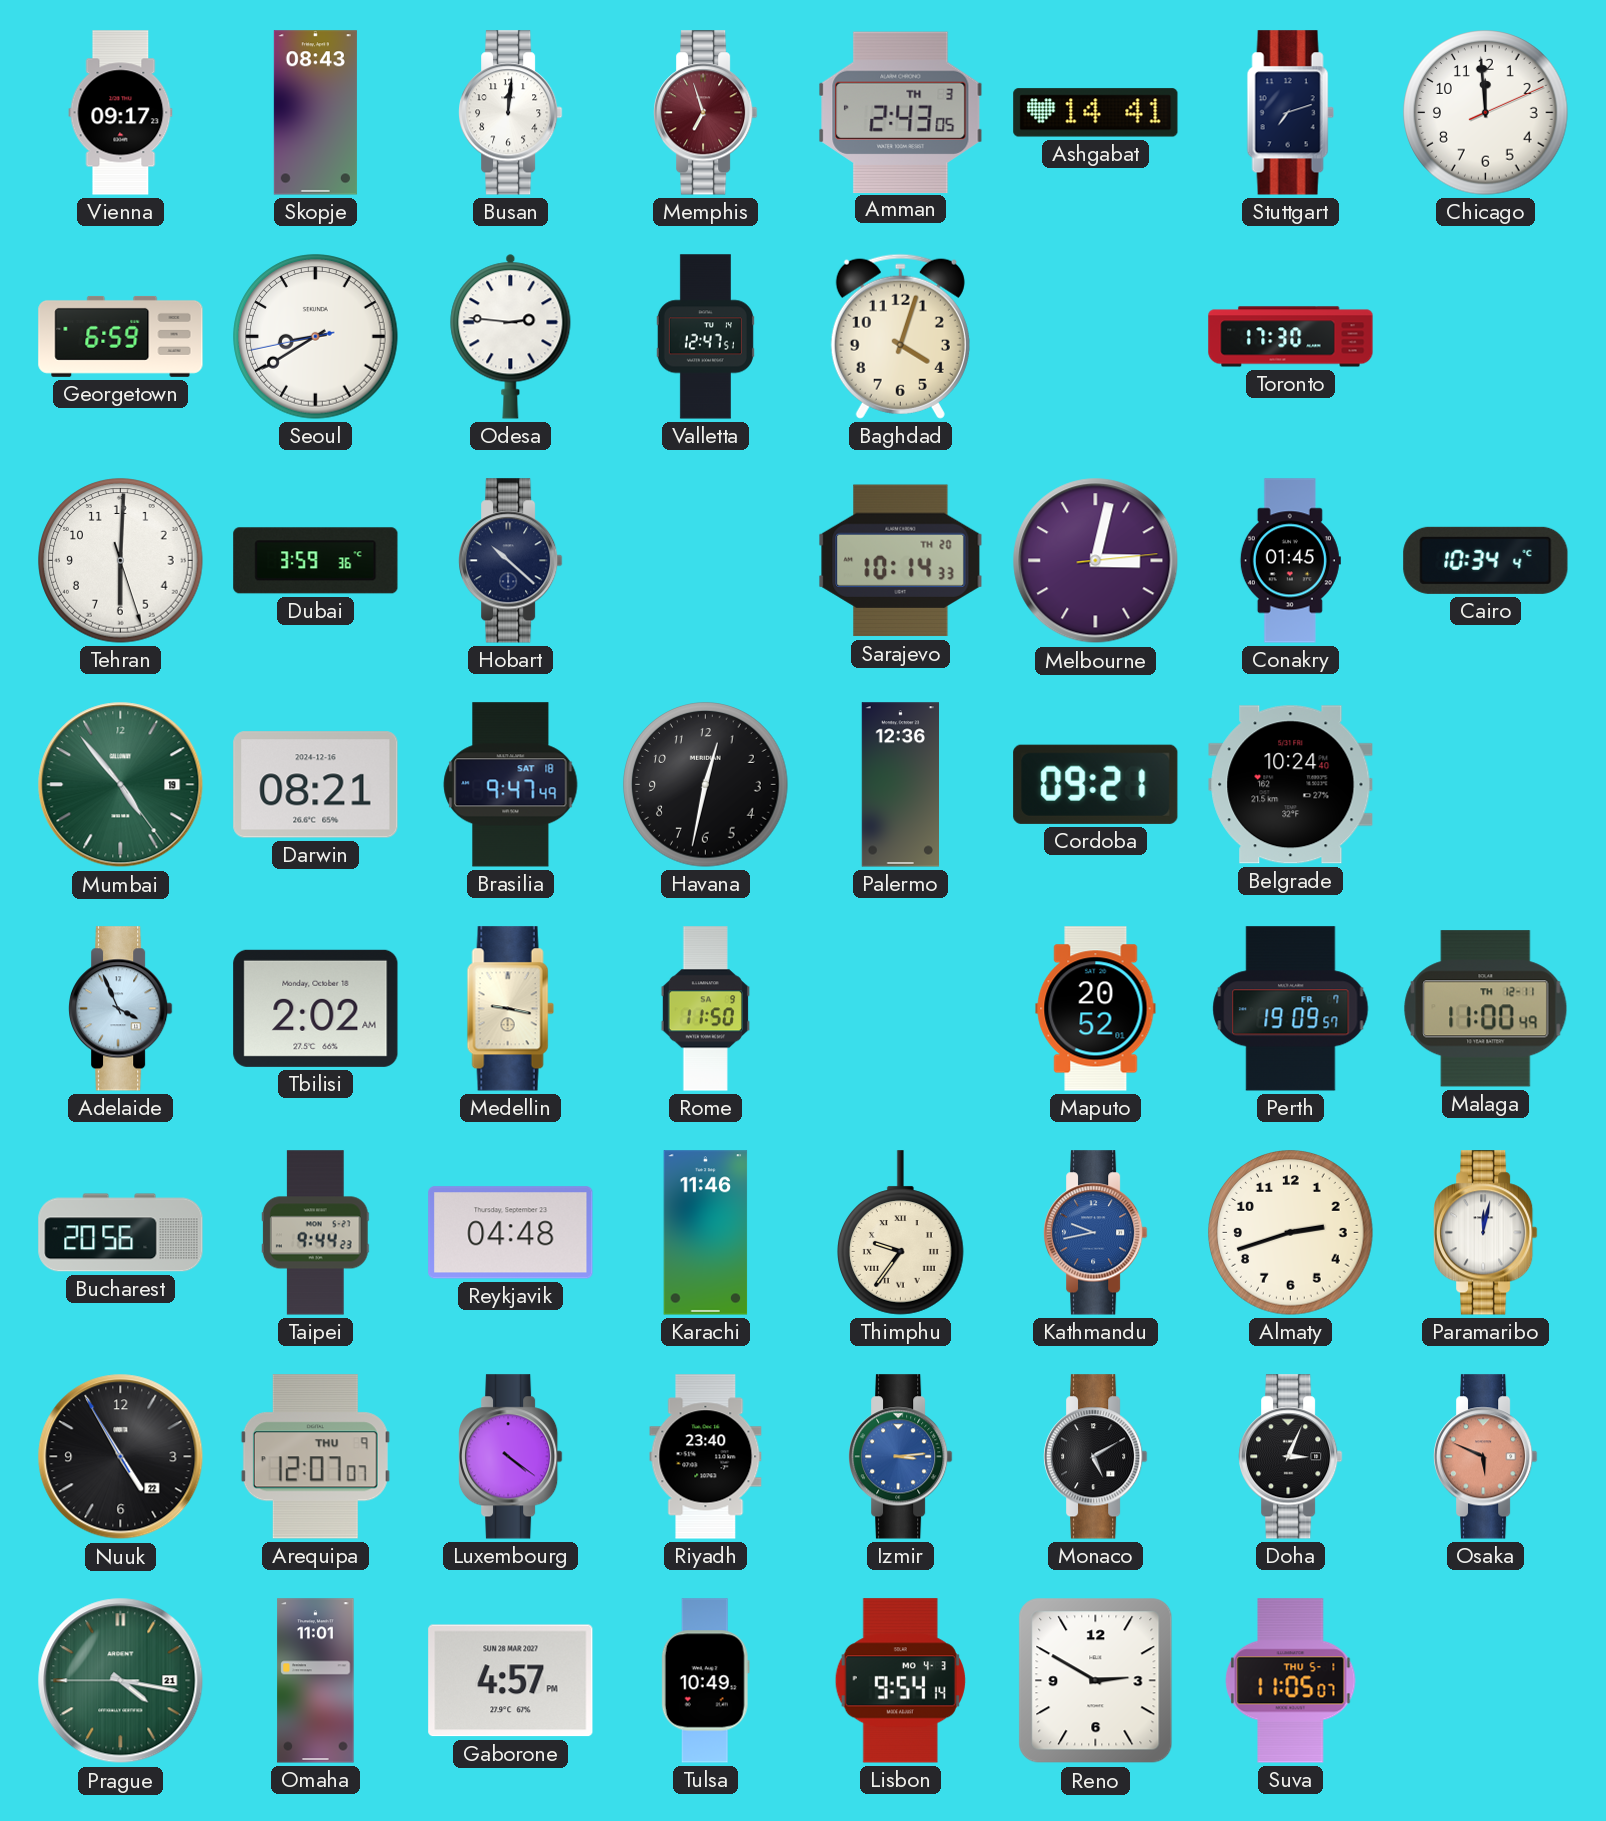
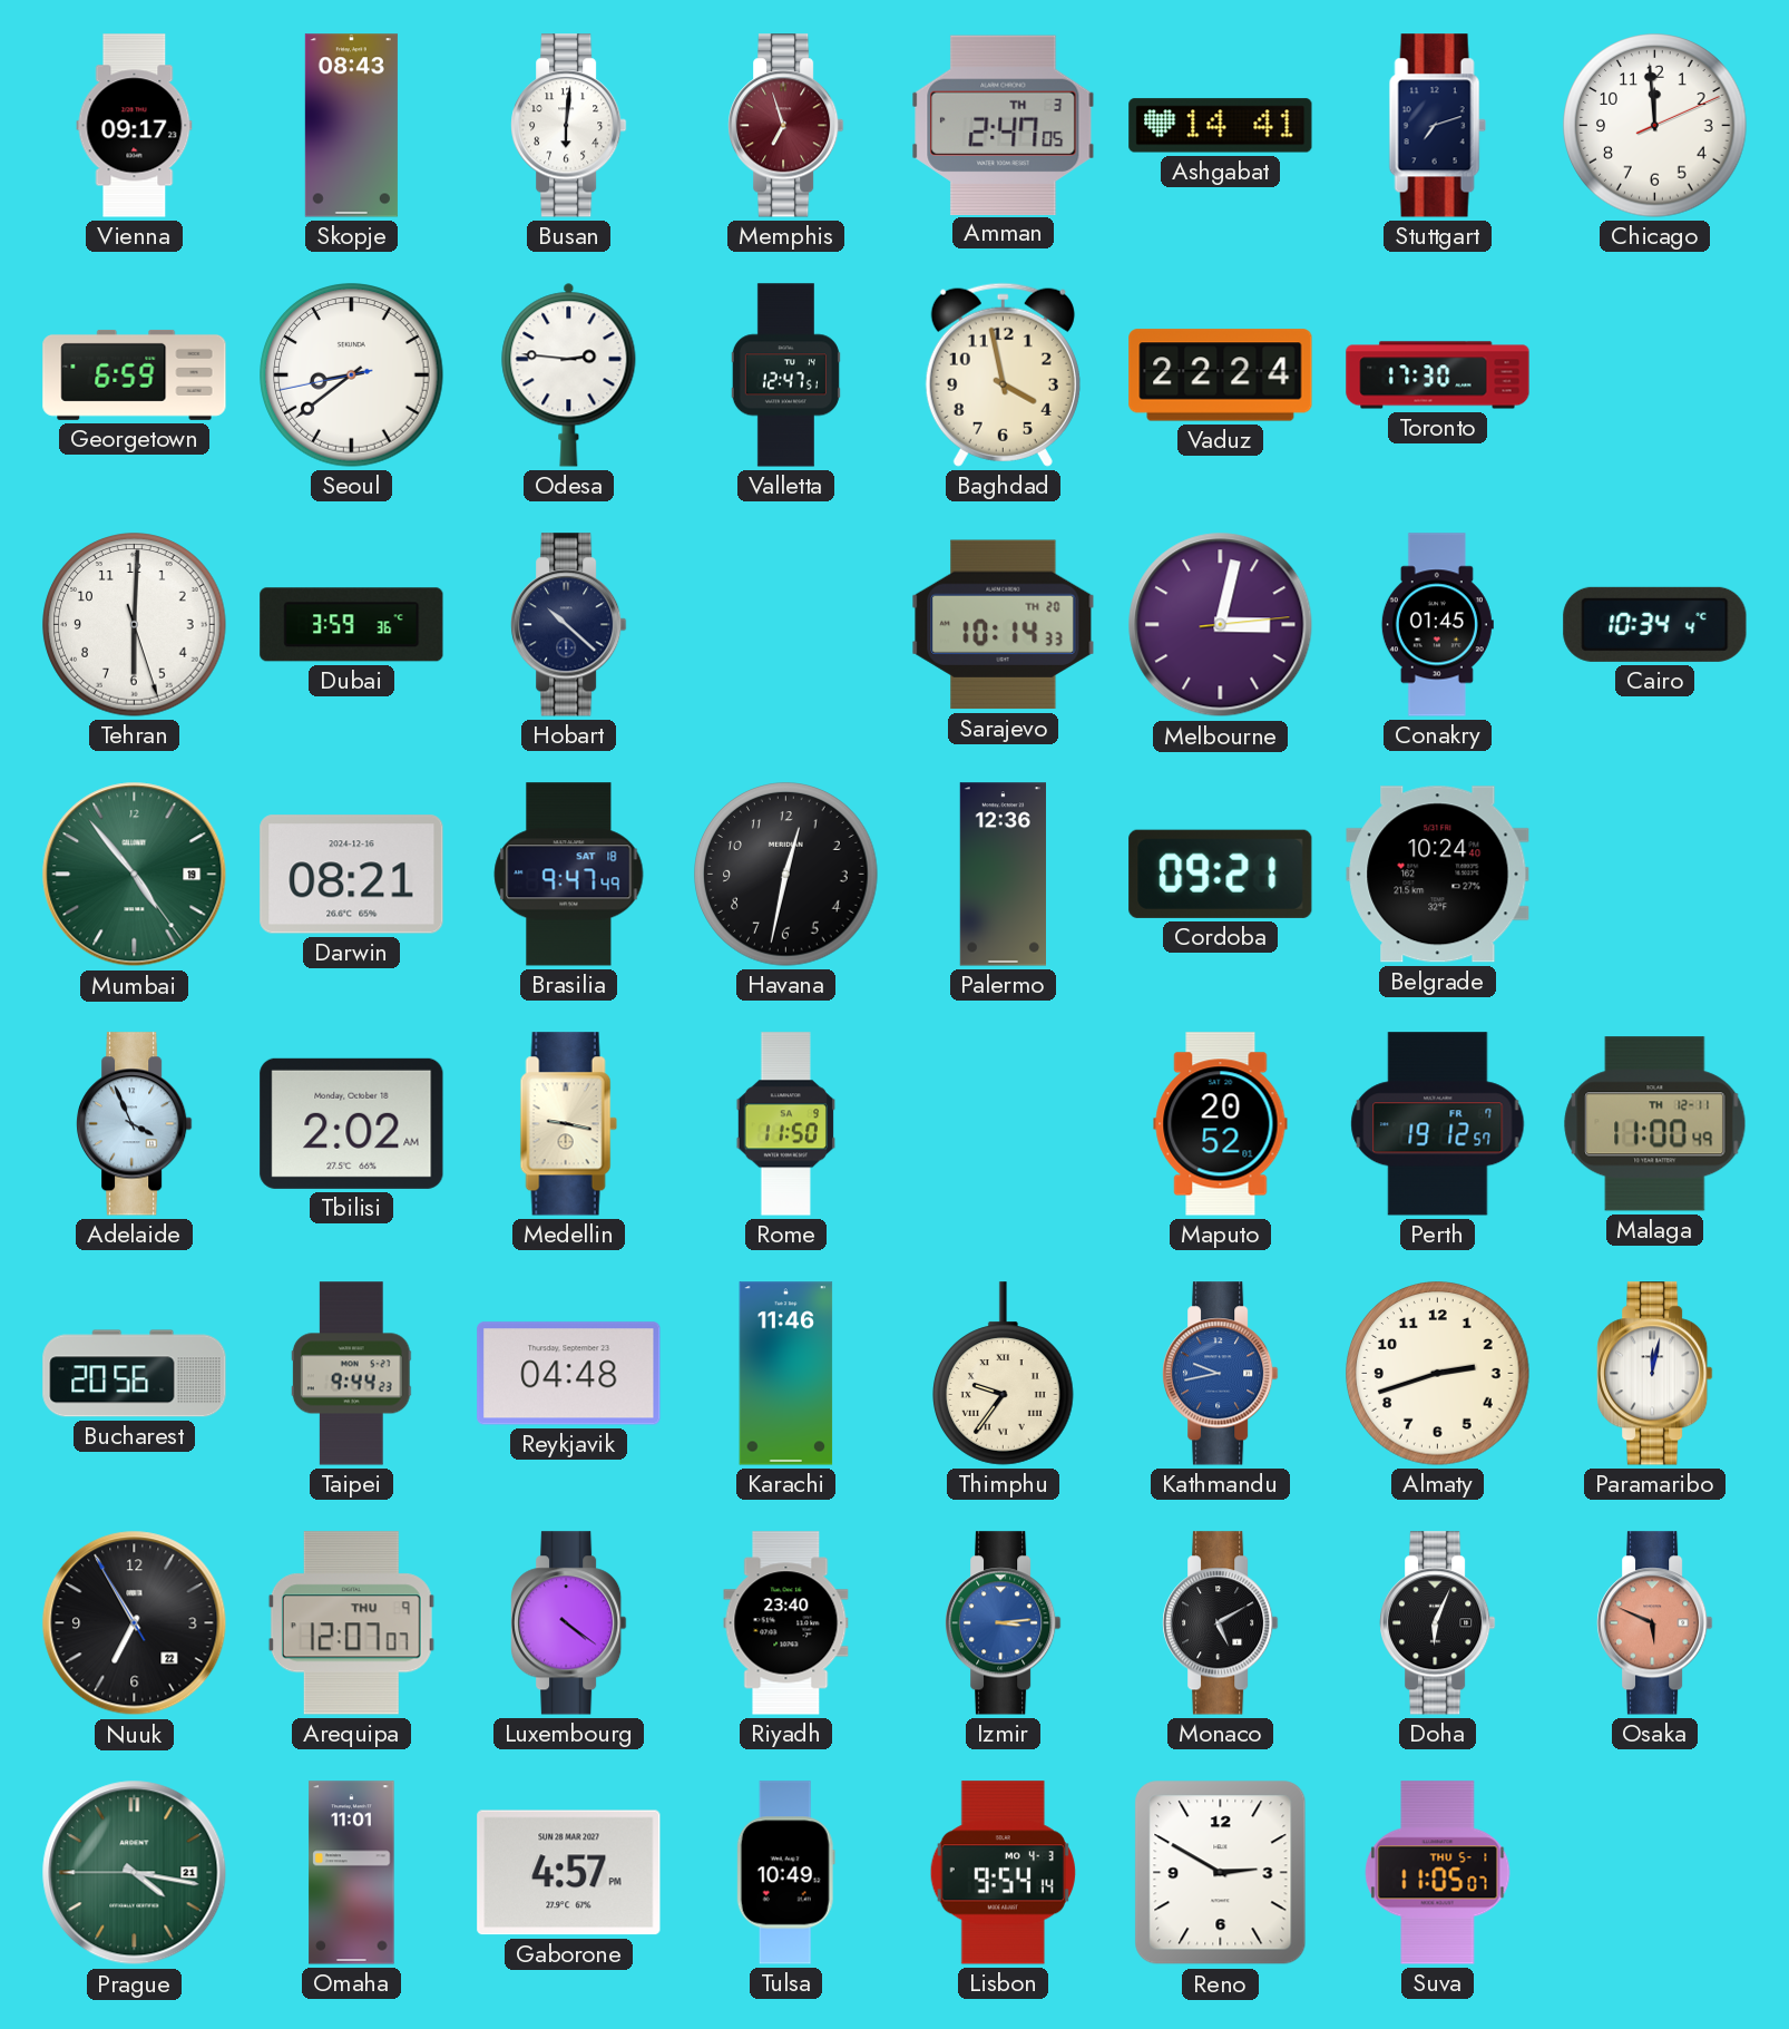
Busan: 12:01 -> 6:01 (569, 126)
Amman: 2:43 -> 2:47 (1004, 125)
Seoul: 8:39 -> 8:38 (352, 375)
Baghdad: 4:03 -> 3:58 (1003, 374)
Vaduz: none -> 22:24 (1221, 375)
Perth: 19:09 -> 19:12 (1438, 1124)
Nuuk: 4:54 -> 6:54 (135, 1623)
Doha: 3:04 -> 6:04 (1438, 1623)
